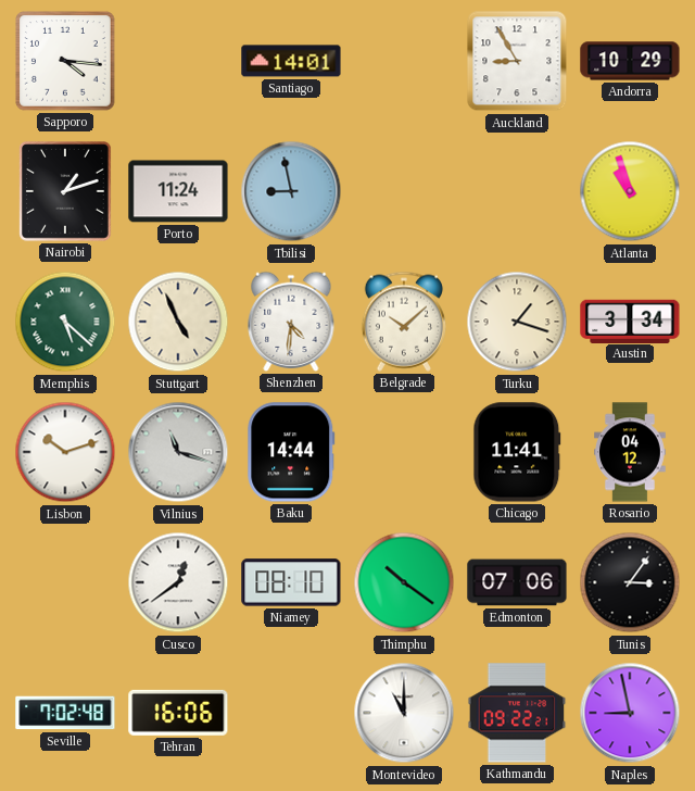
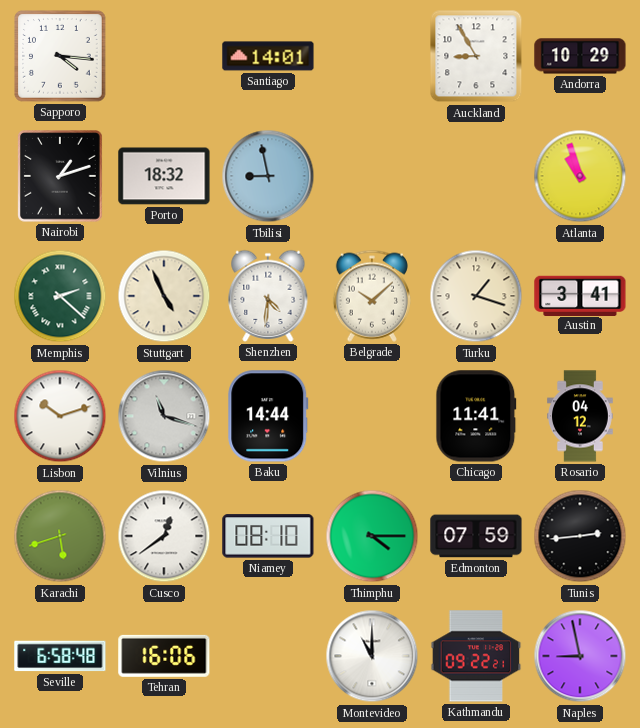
Porto: 11:24 -> 18:32 (164, 176)
Memphis: 5:22 -> 2:22 (60, 296)
Austin: 3:34 -> 3:41 (580, 295)
Karachi: none -> 5:42 (60, 536)
Thimphu: 10:21 -> 4:15 (372, 536)
Edmonton: 07:06 -> 07:59 (476, 536)
Tunis: 3:06 -> 2:44 (580, 536)
Seville: 7:02 -> 6:58 (60, 656)
